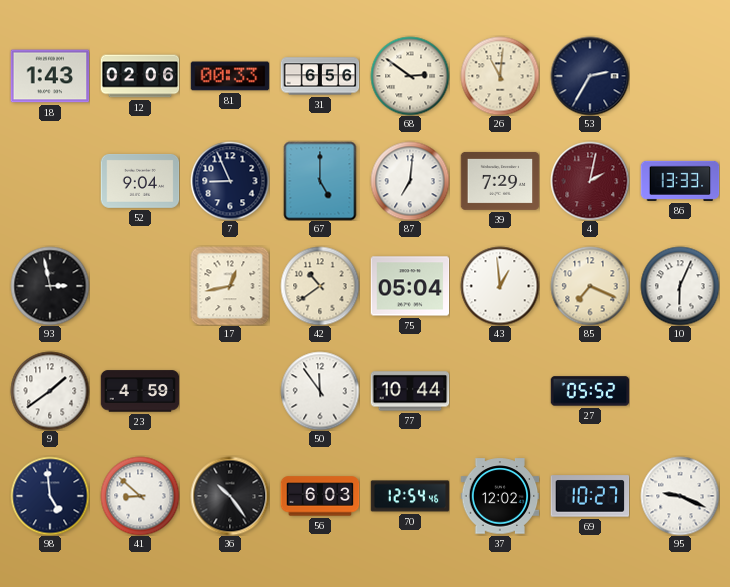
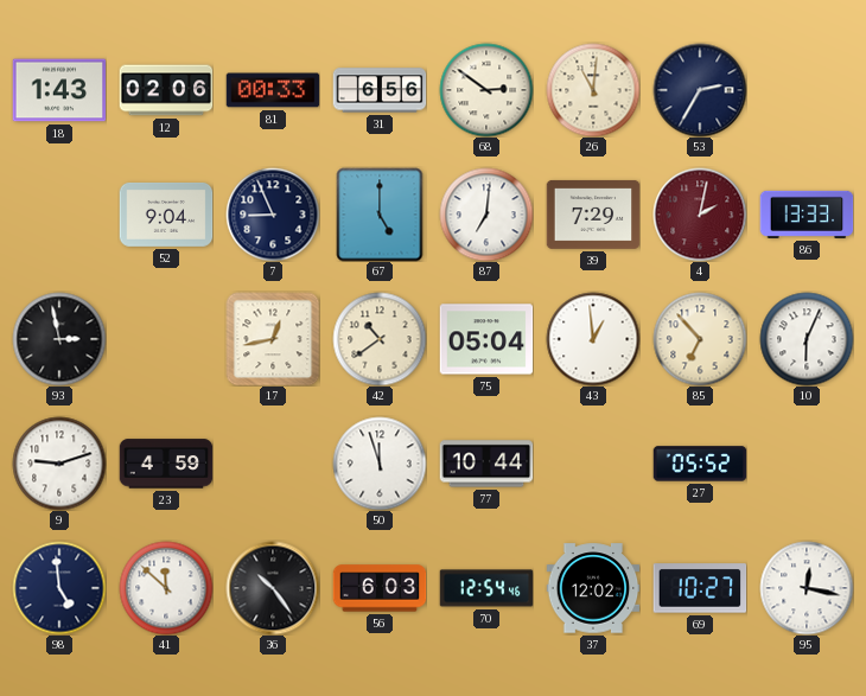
85: 7:19 -> 6:53 (700, 339)
9: 1:39 -> 9:12 (59, 464)
50: 11:54 -> 11:57 (380, 464)
41: 8:52 -> 11:52 (166, 588)
95: 9:19 -> 12:17 (807, 588)
